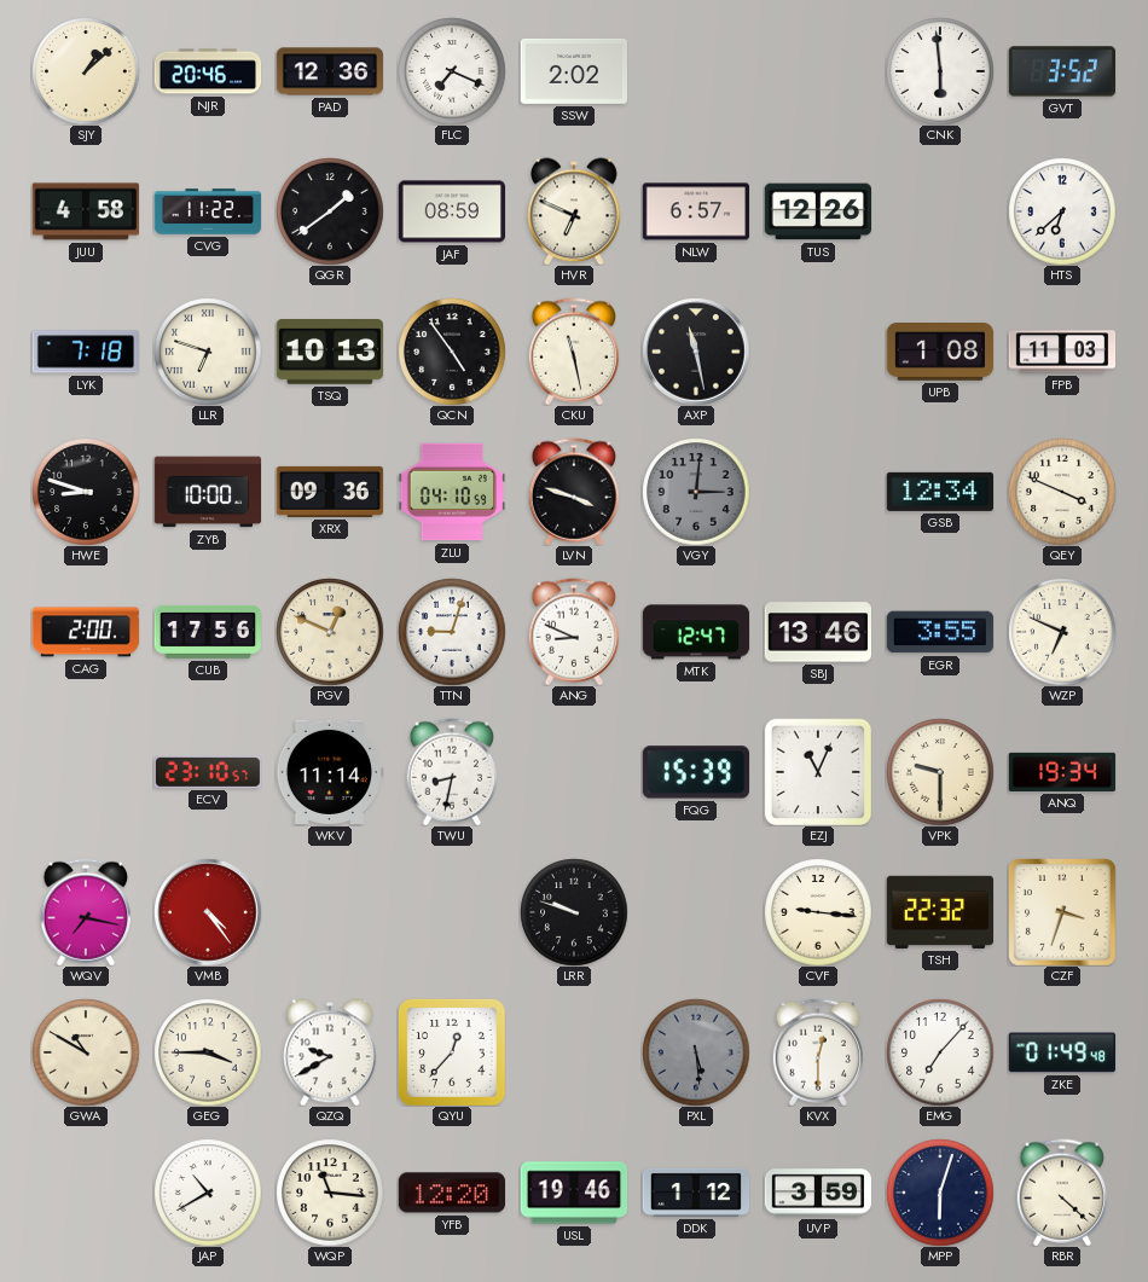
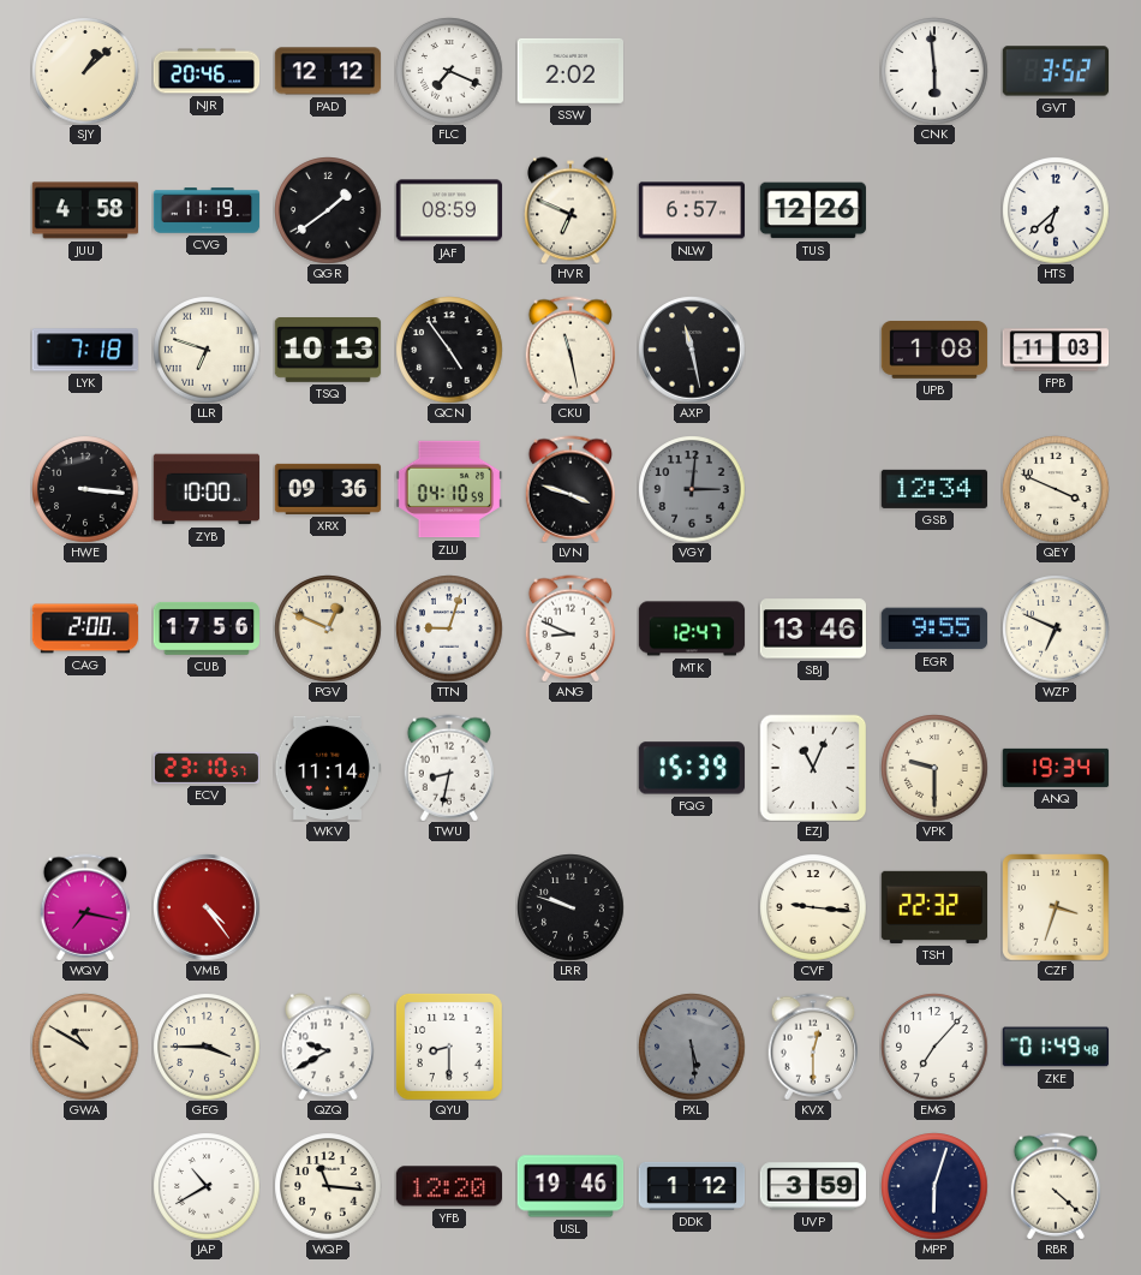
PAD: 12:36 -> 12:12 (328, 71)
CVG: 11:22 -> 11:19 (207, 210)
HWE: 8:48 -> 3:16 (85, 489)
EGR: 3:55 -> 9:55 (933, 628)
QYU: 12:37 -> 8:30 (449, 1047)
